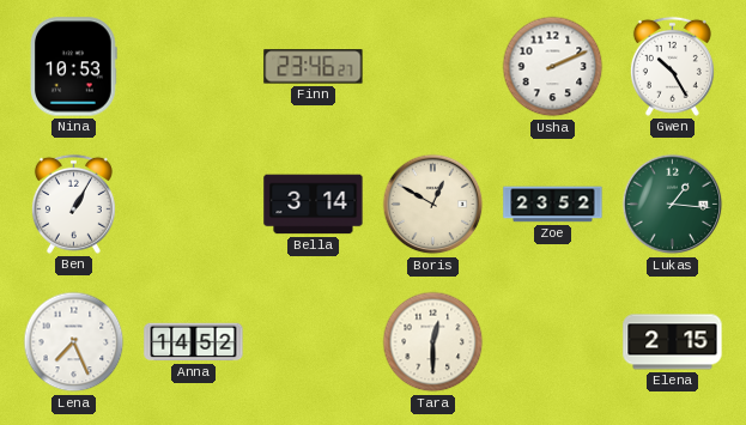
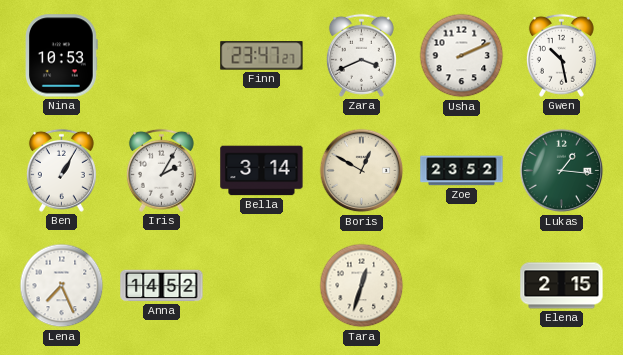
Finn: 23:46 -> 23:47 (262, 56)
Zara: none -> 3:41 (361, 55)
Gwen: 10:25 -> 10:28 (561, 55)
Iris: none -> 2:05 (161, 170)
Tara: 12:30 -> 12:33 (362, 286)
